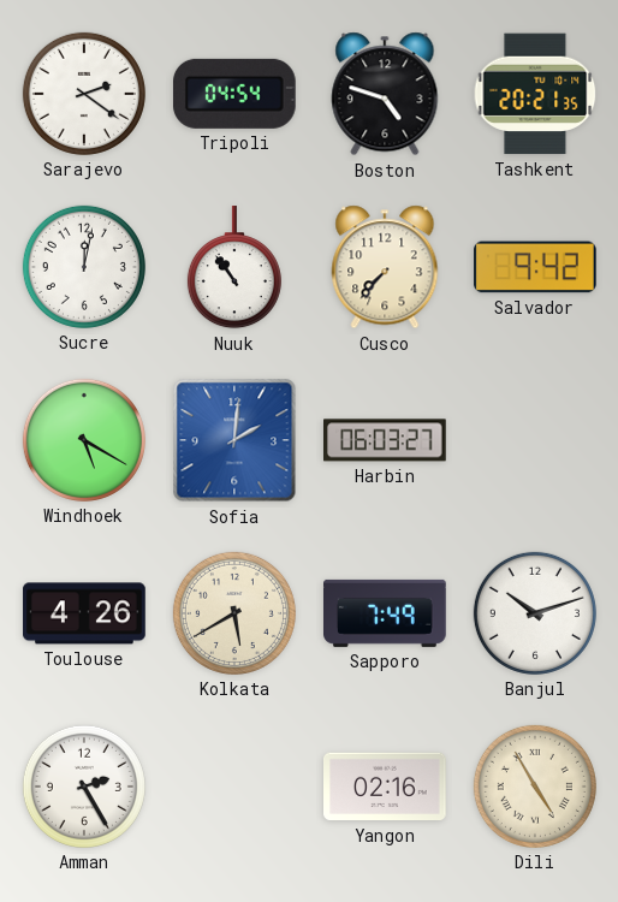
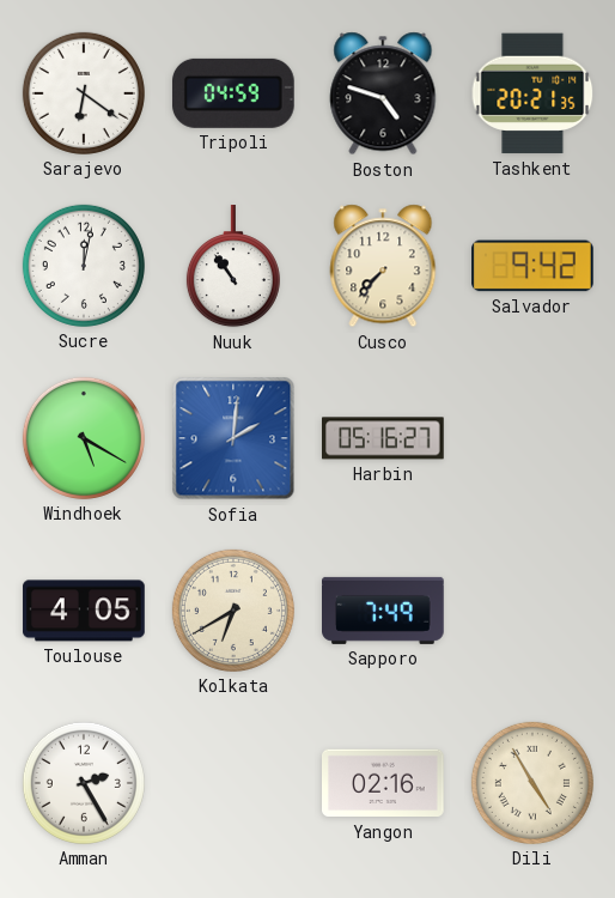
Sarajevo: 2:21 -> 6:21 (84, 93)
Tripoli: 04:54 -> 04:59 (233, 93)
Harbin: 06:03 -> 05:16 (384, 438)
Toulouse: 4:26 -> 4:05 (84, 611)
Kolkata: 5:40 -> 6:40 (233, 611)
Banjul: 10:12 -> none (535, 613)
